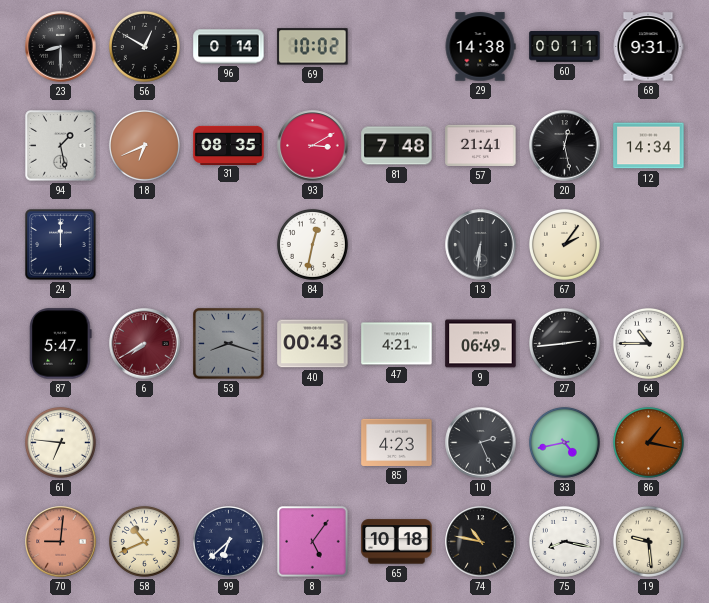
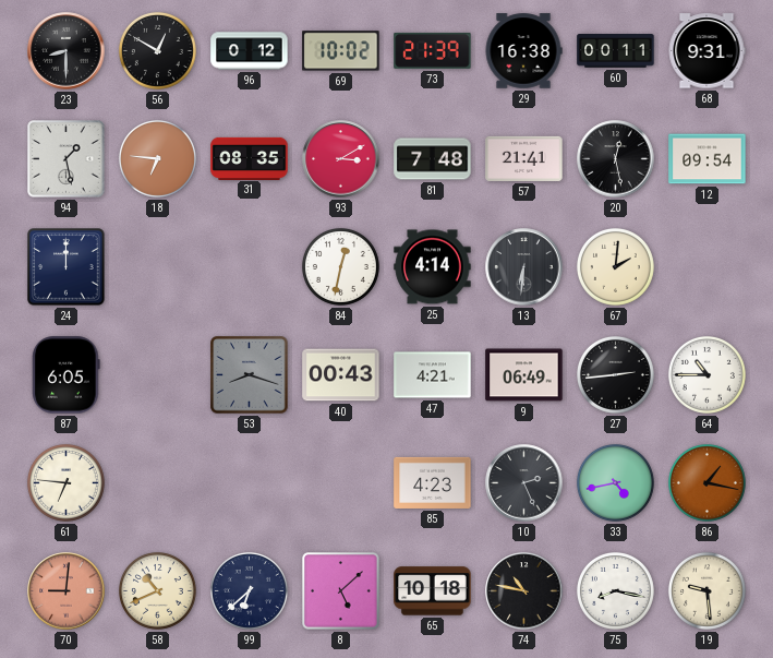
96: 0:14 -> 0:12 (250, 51)
73: none -> 21:39 (433, 50)
29: 14:38 -> 16:38 (523, 51)
18: 6:41 -> 6:46 (157, 158)
12: 14:34 -> 09:54 (708, 159)
25: none -> 4:14 (433, 267)
67: 2:06 -> 2:01 (615, 266)
87: 5:47 -> 6:05 (67, 375)
6: 7:40 -> none (145, 344)
8: 5:06 -> 5:08 (341, 591)
